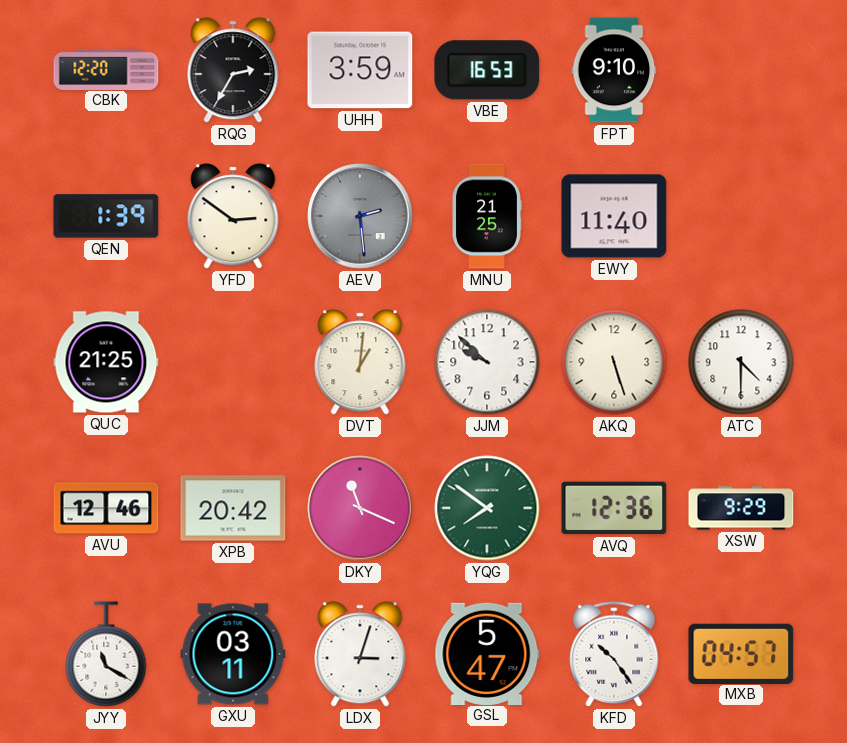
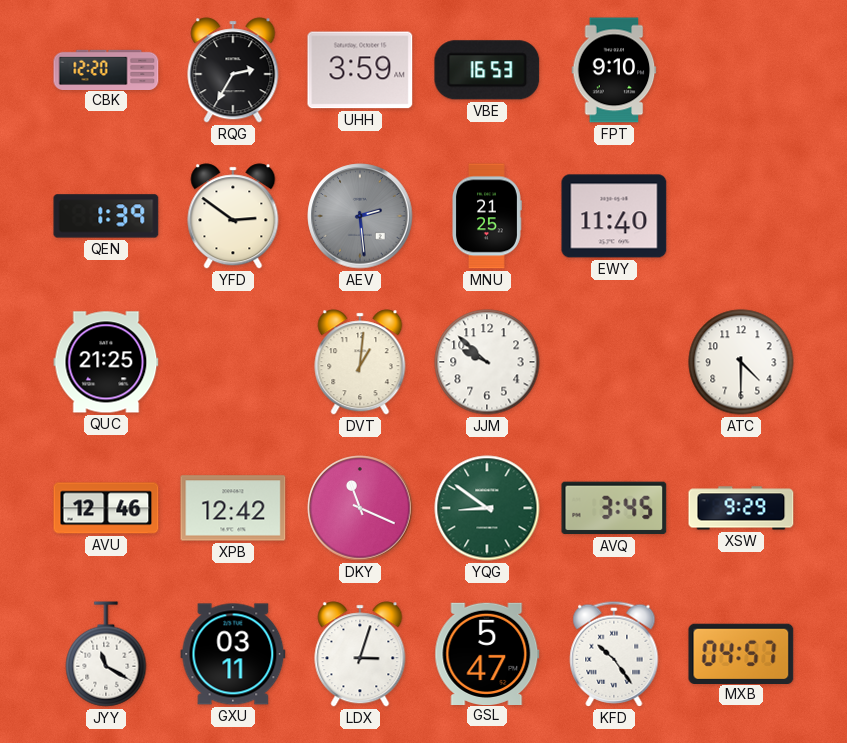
AKQ: 5:27 -> none (614, 362)
XPB: 20:42 -> 12:42 (233, 508)
YQG: 7:51 -> 8:51 (487, 508)
AVQ: 12:36 -> 3:45 (614, 508)
